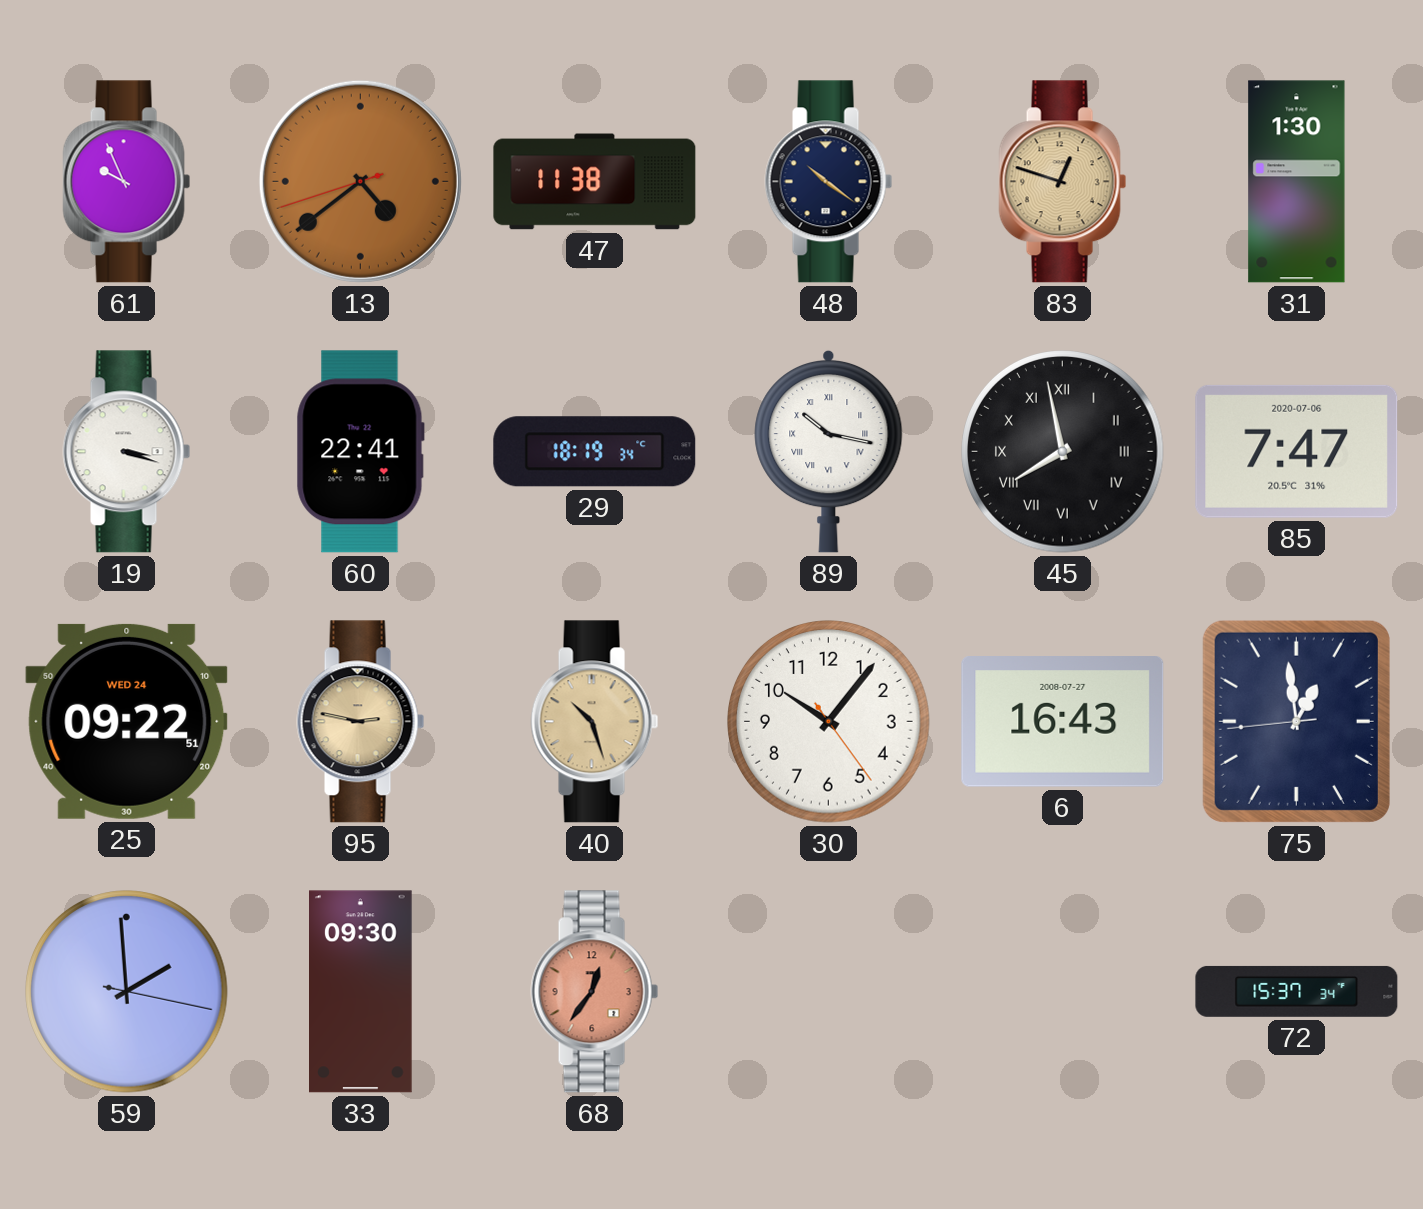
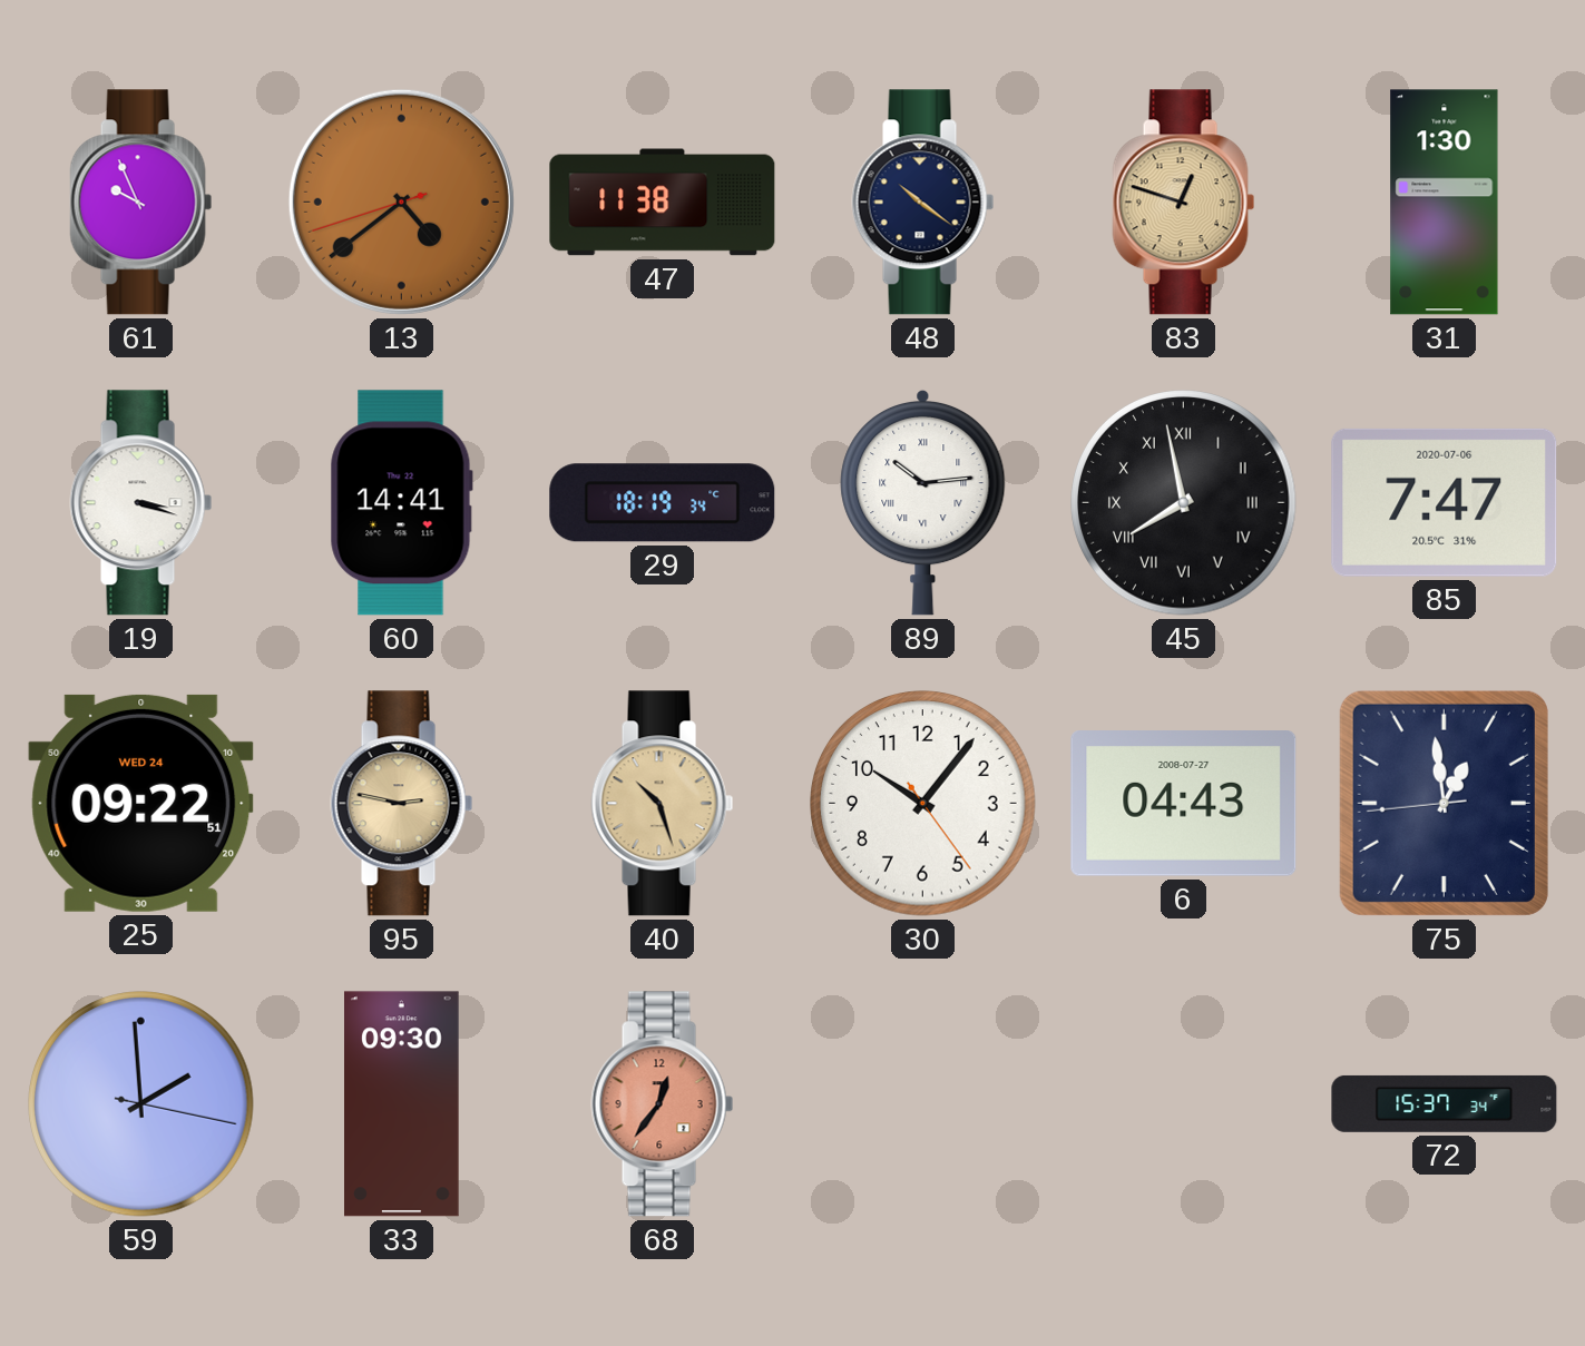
60: 22:41 -> 14:41 (401, 503)
89: 10:17 -> 10:14 (923, 502)
6: 16:43 -> 04:43 (1184, 804)
